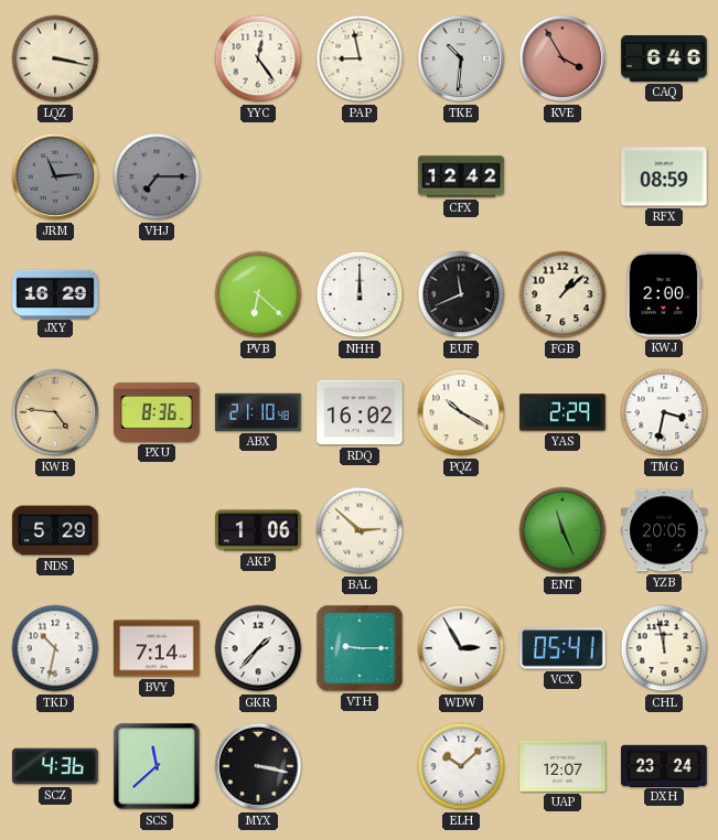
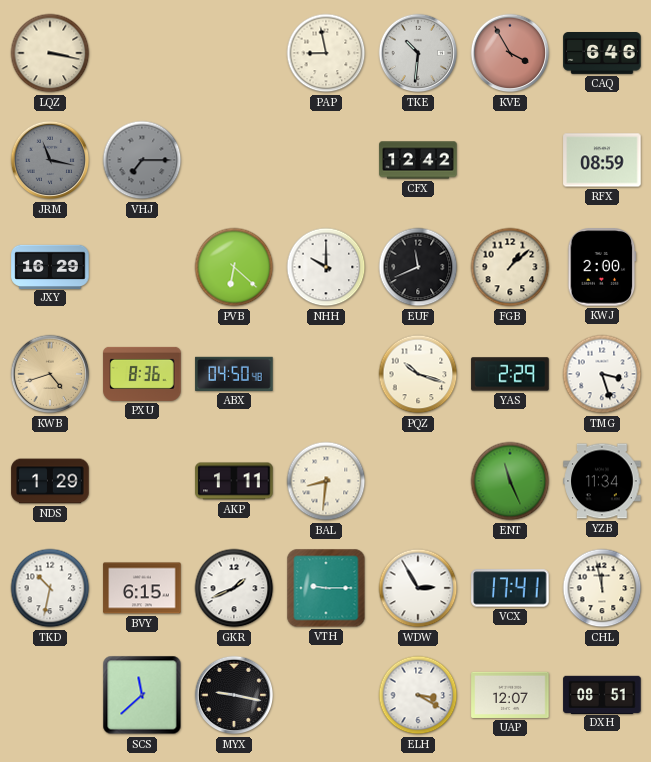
YYC: 12:24 -> none (258, 58)
JRM: 11:14 -> 11:17 (50, 160)
NHH: 12:00 -> 10:00 (326, 267)
KWB: 4:46 -> 4:42 (50, 374)
ABX: 21:10 -> 04:50 (234, 374)
RDQ: 16:02 -> none (360, 412)
PQZ: 10:20 -> 10:18 (418, 374)
TMG: 3:32 -> 3:27 (602, 374)
NDS: 5:29 -> 1:29 (50, 481)
AKP: 1:06 -> 1:11 (234, 481)
BAL: 2:52 -> 8:31 (326, 481)
YZB: 20:05 -> 11:34 (602, 481)
BVY: 7:14 -> 6:15 (142, 588)
GKR: 1:37 -> 1:41 (234, 588)
VCX: 05:41 -> 17:41 (510, 588)
SCZ: 4:36 -> none (55, 766)
MYX: 3:17 -> 9:17 (234, 695)
ELH: 10:08 -> 3:20 (418, 695)
DXH: 23:24 -> 08:51 (602, 694)
